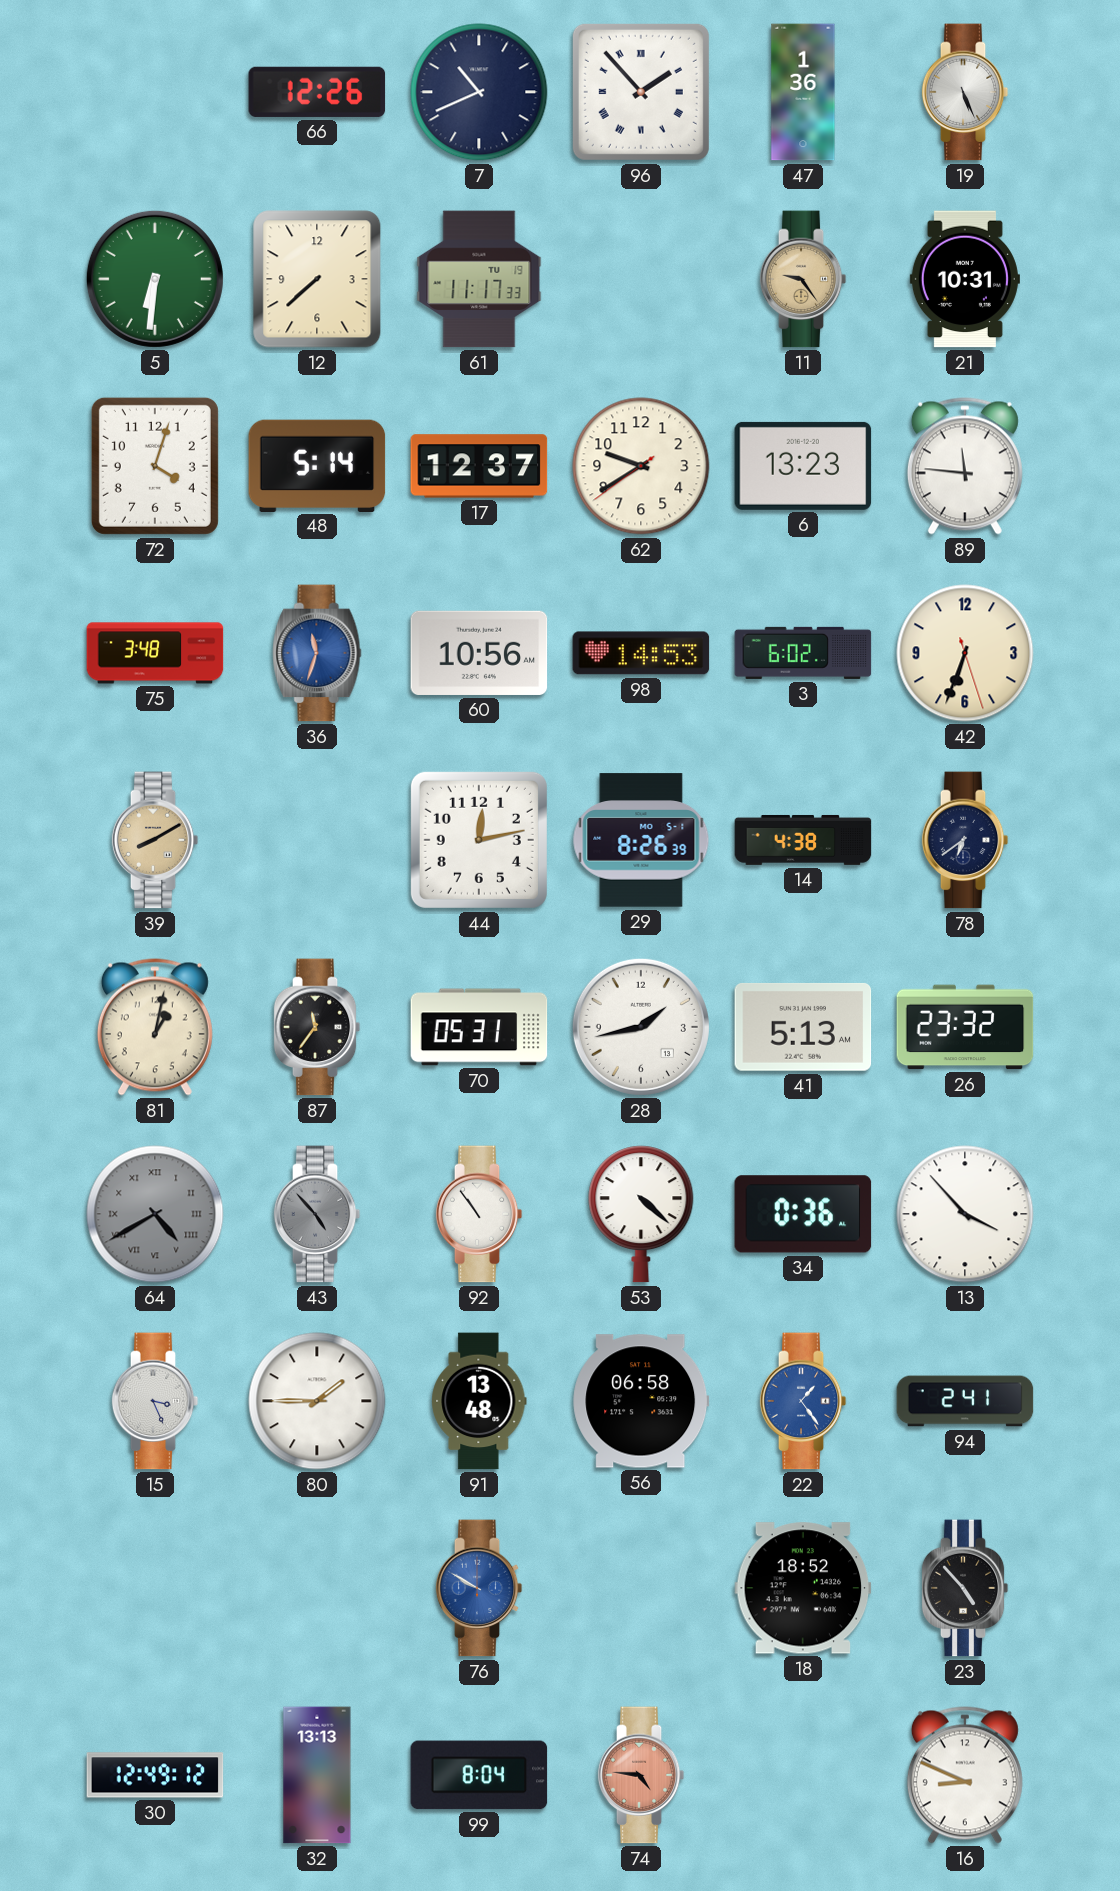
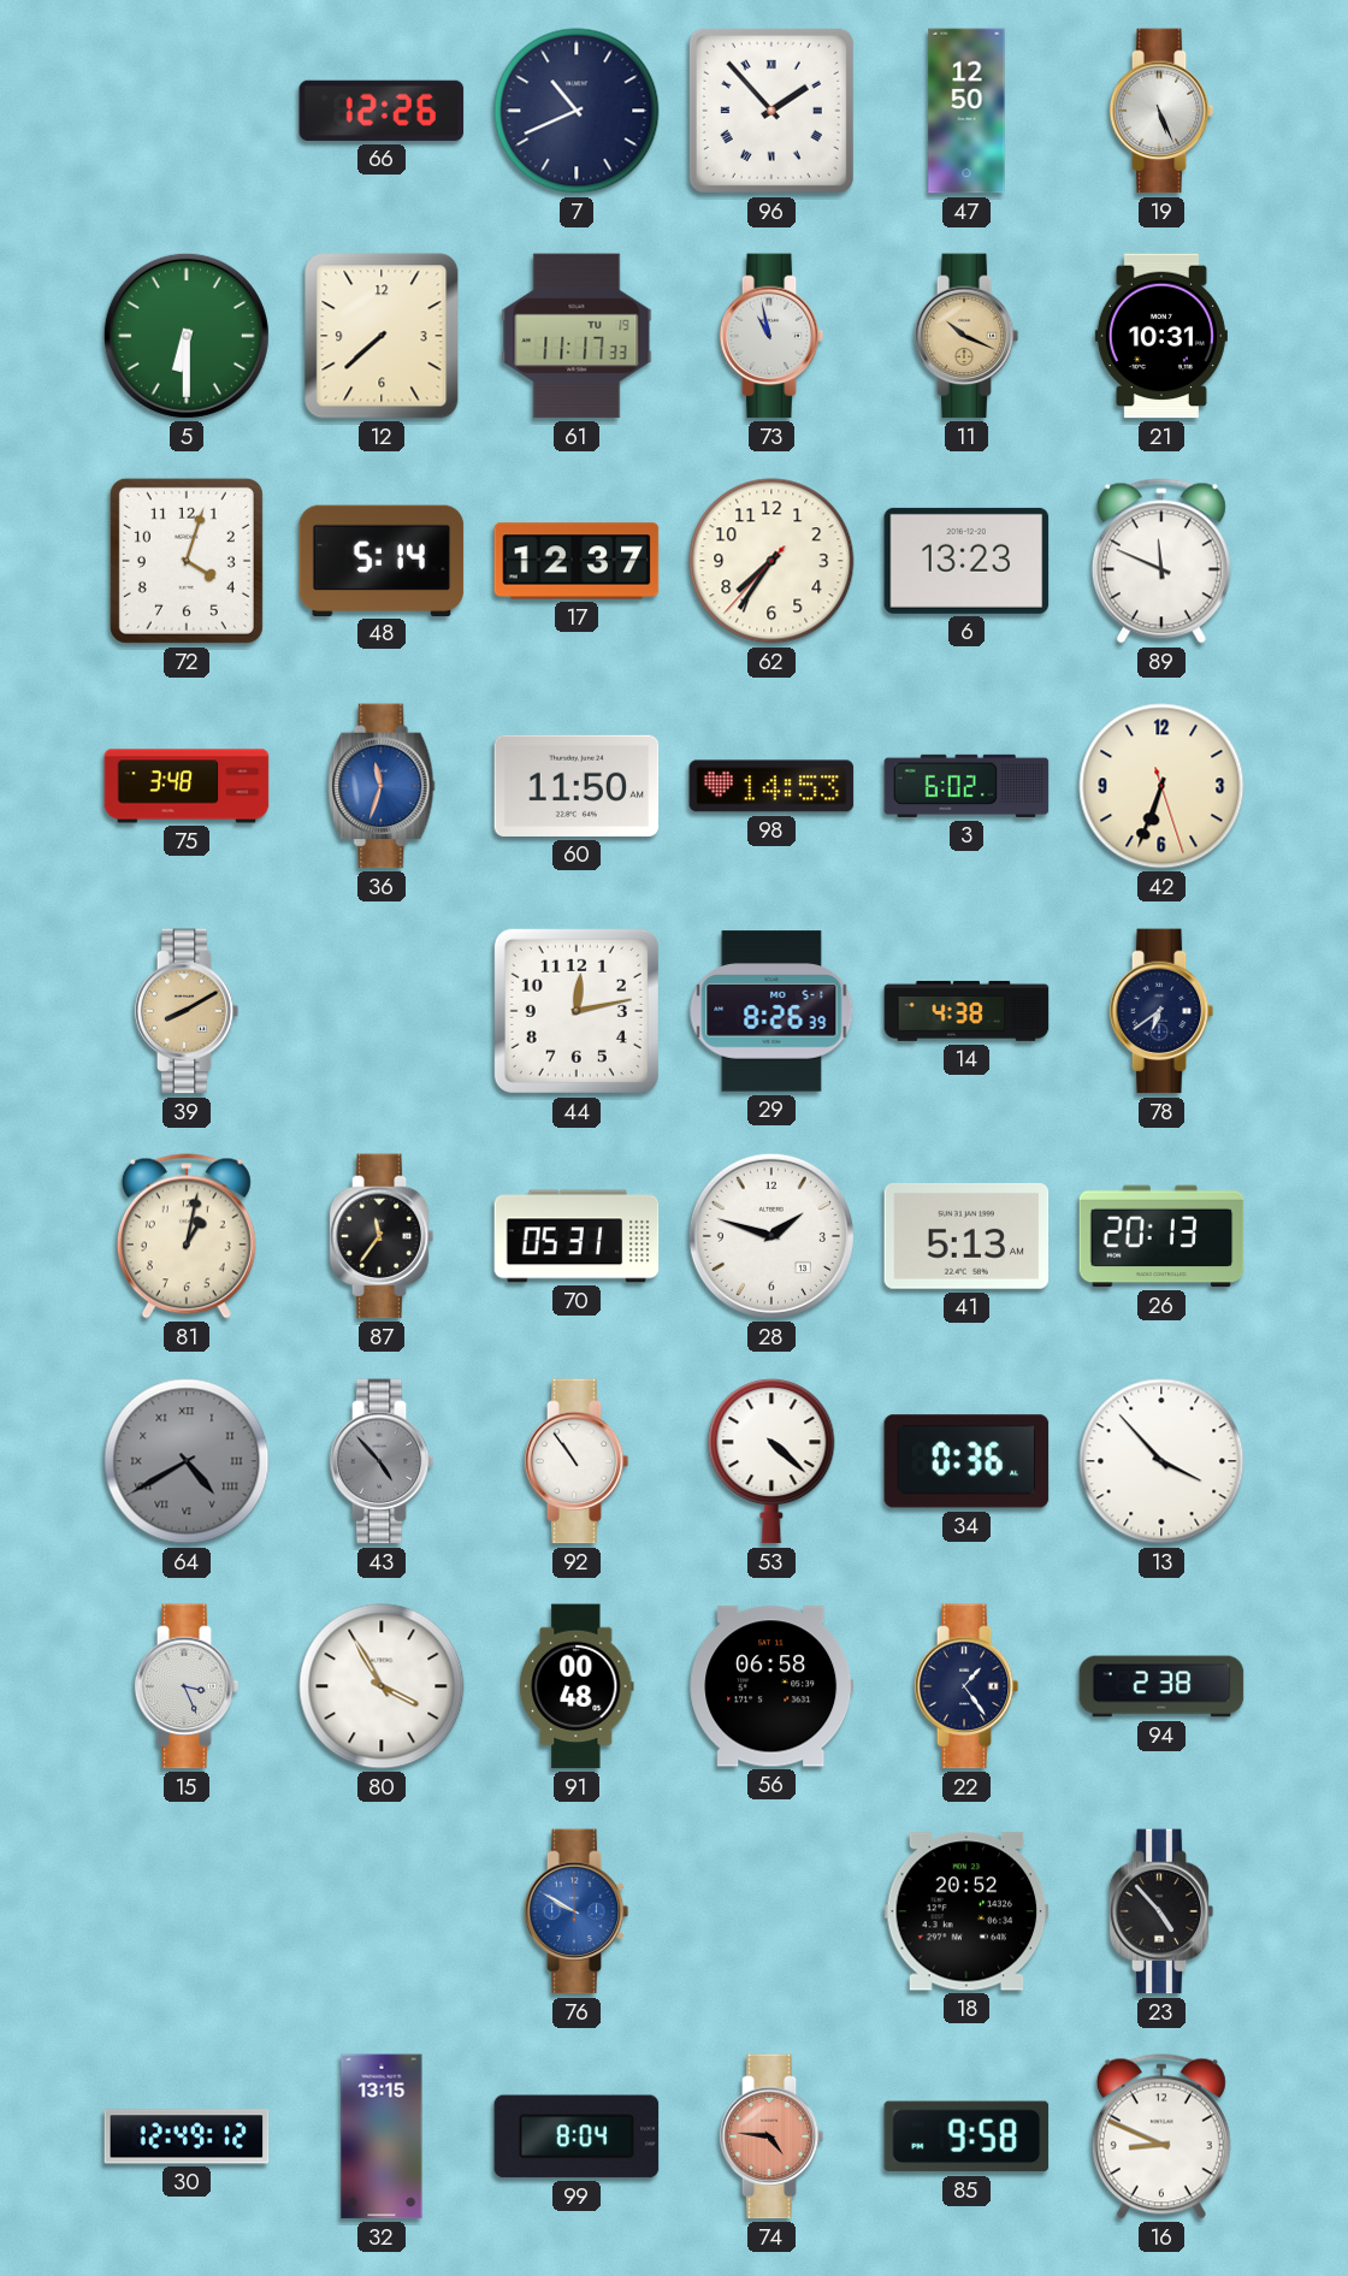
47: 1:36 -> 12:50 (966, 111)
5: 6:31 -> 6:30 (187, 336)
73: none -> 10:58 (771, 336)
11: 9:24 -> 10:19 (966, 336)
62: 9:39 -> 7:35 (771, 561)
89: 11:46 -> 11:49 (1161, 561)
60: 10:56 -> 11:50 (577, 786)
28: 1:43 -> 1:48 (771, 1236)
26: 23:32 -> 20:13 (1161, 1236)
80: 1:45 -> 3:55 (382, 1686)
91: 13:48 -> 00:48 (577, 1686)
22 dial: blue -> navy (966, 1686)
94: 2:41 -> 2:38 (1161, 1686)
18: 18:52 -> 20:52 (966, 1911)
32: 13:13 -> 13:15 (382, 2136)
85: none -> 9:58 (966, 2136)
